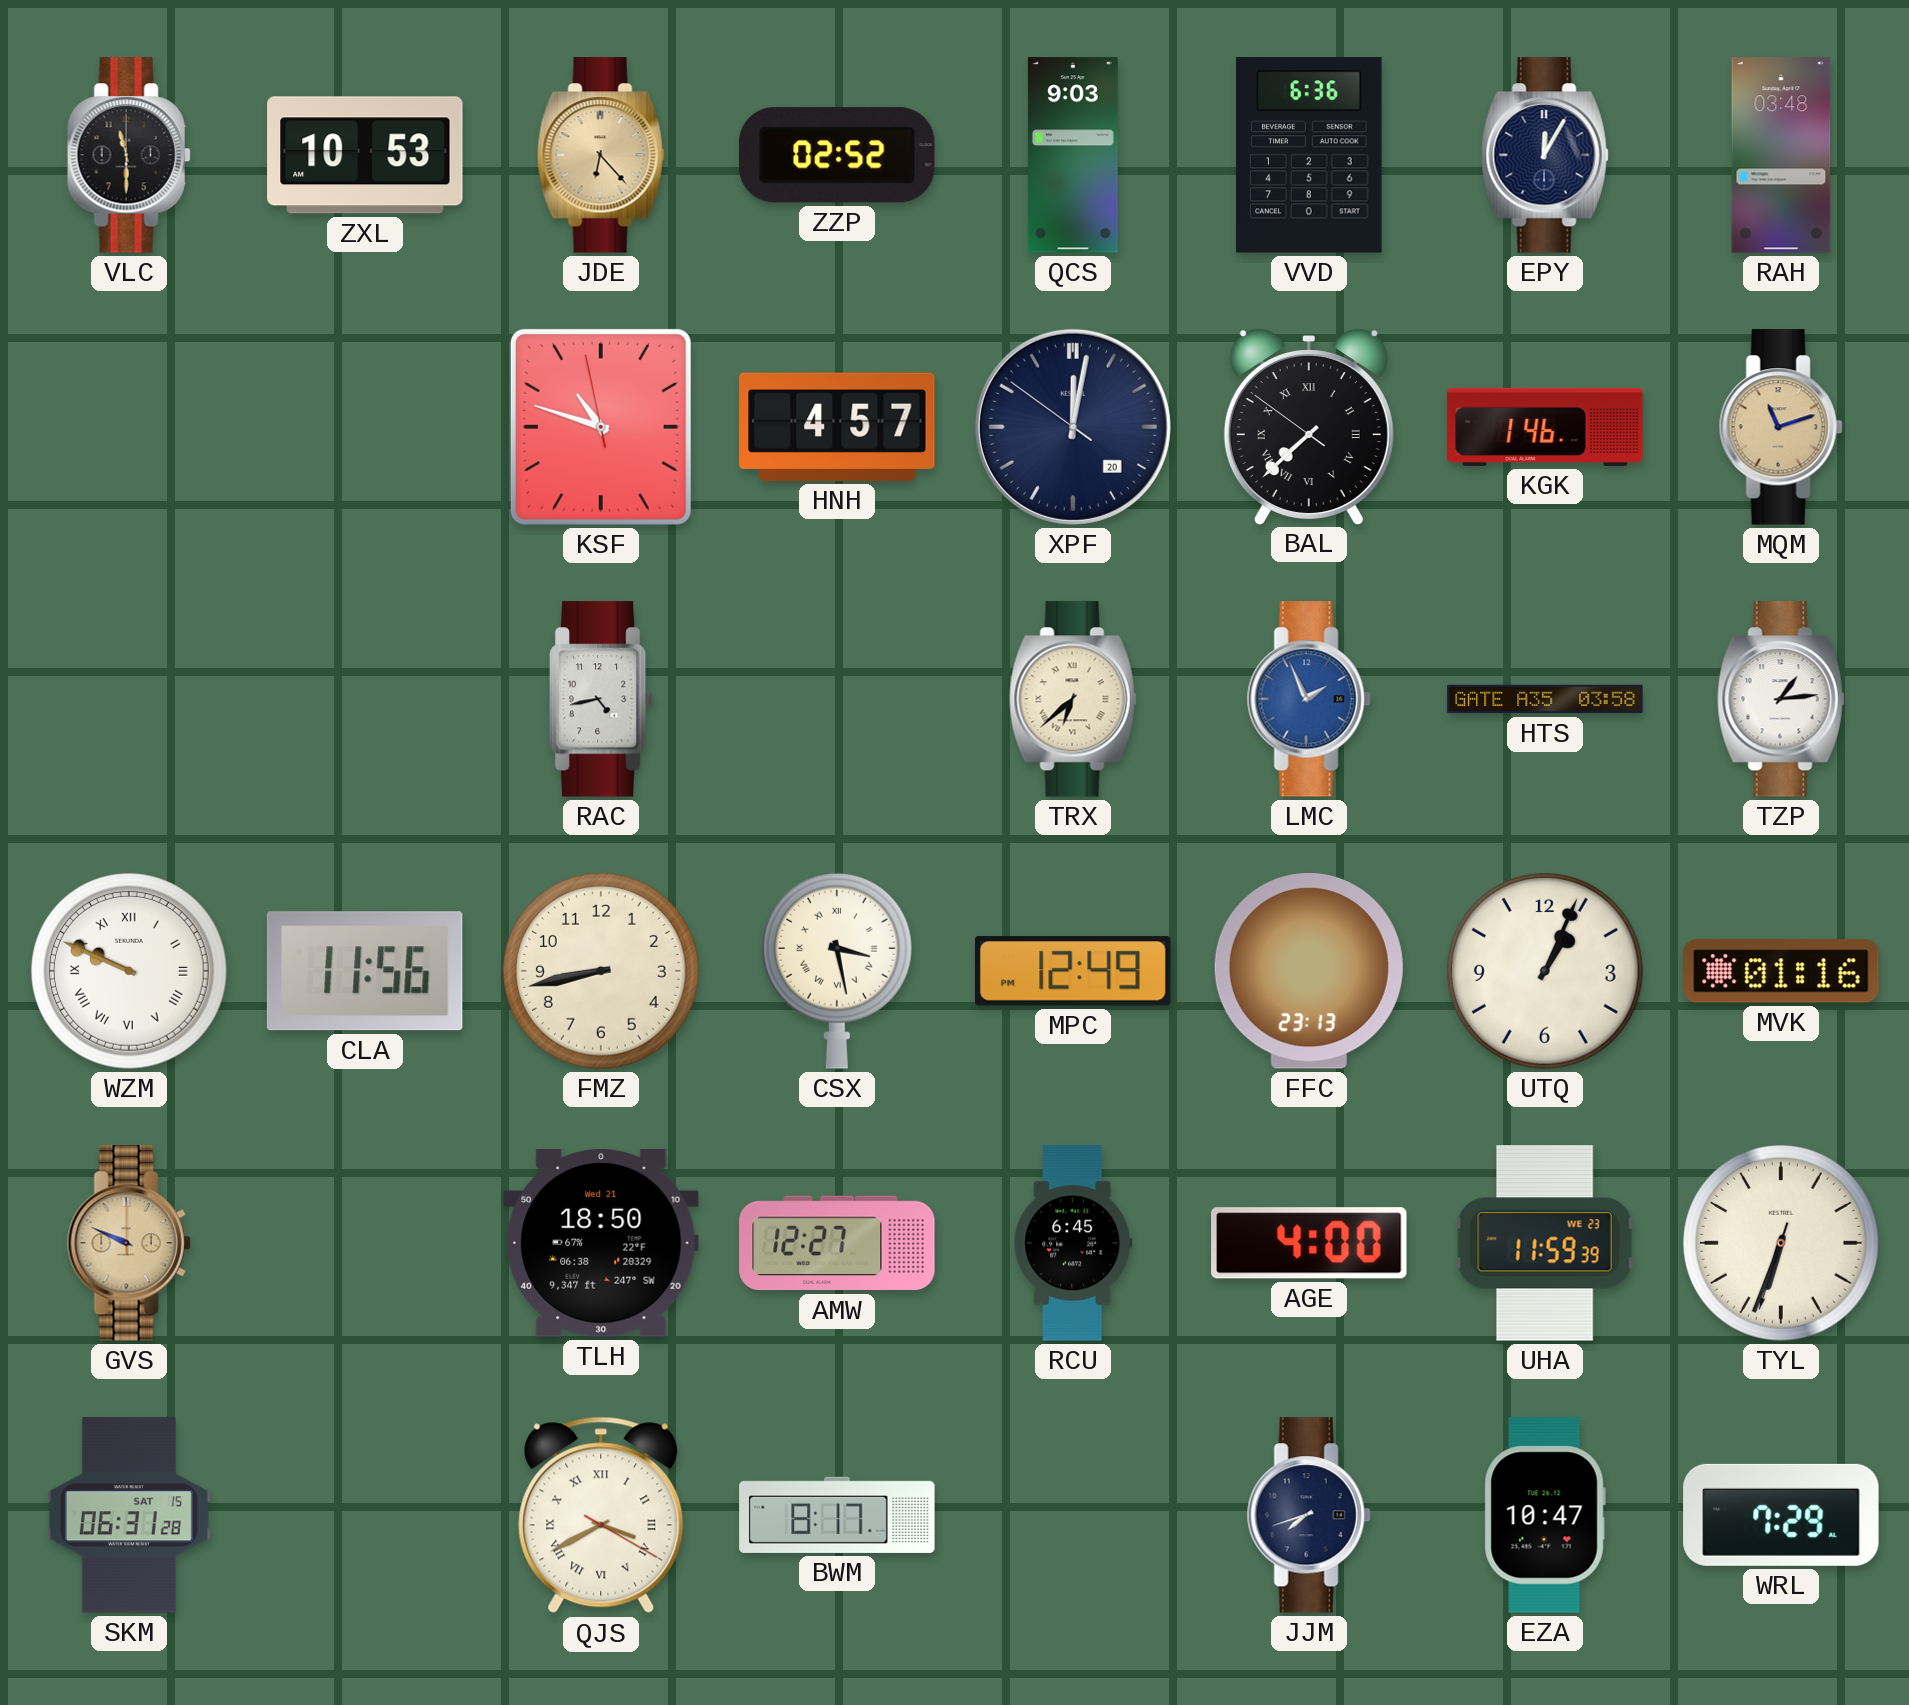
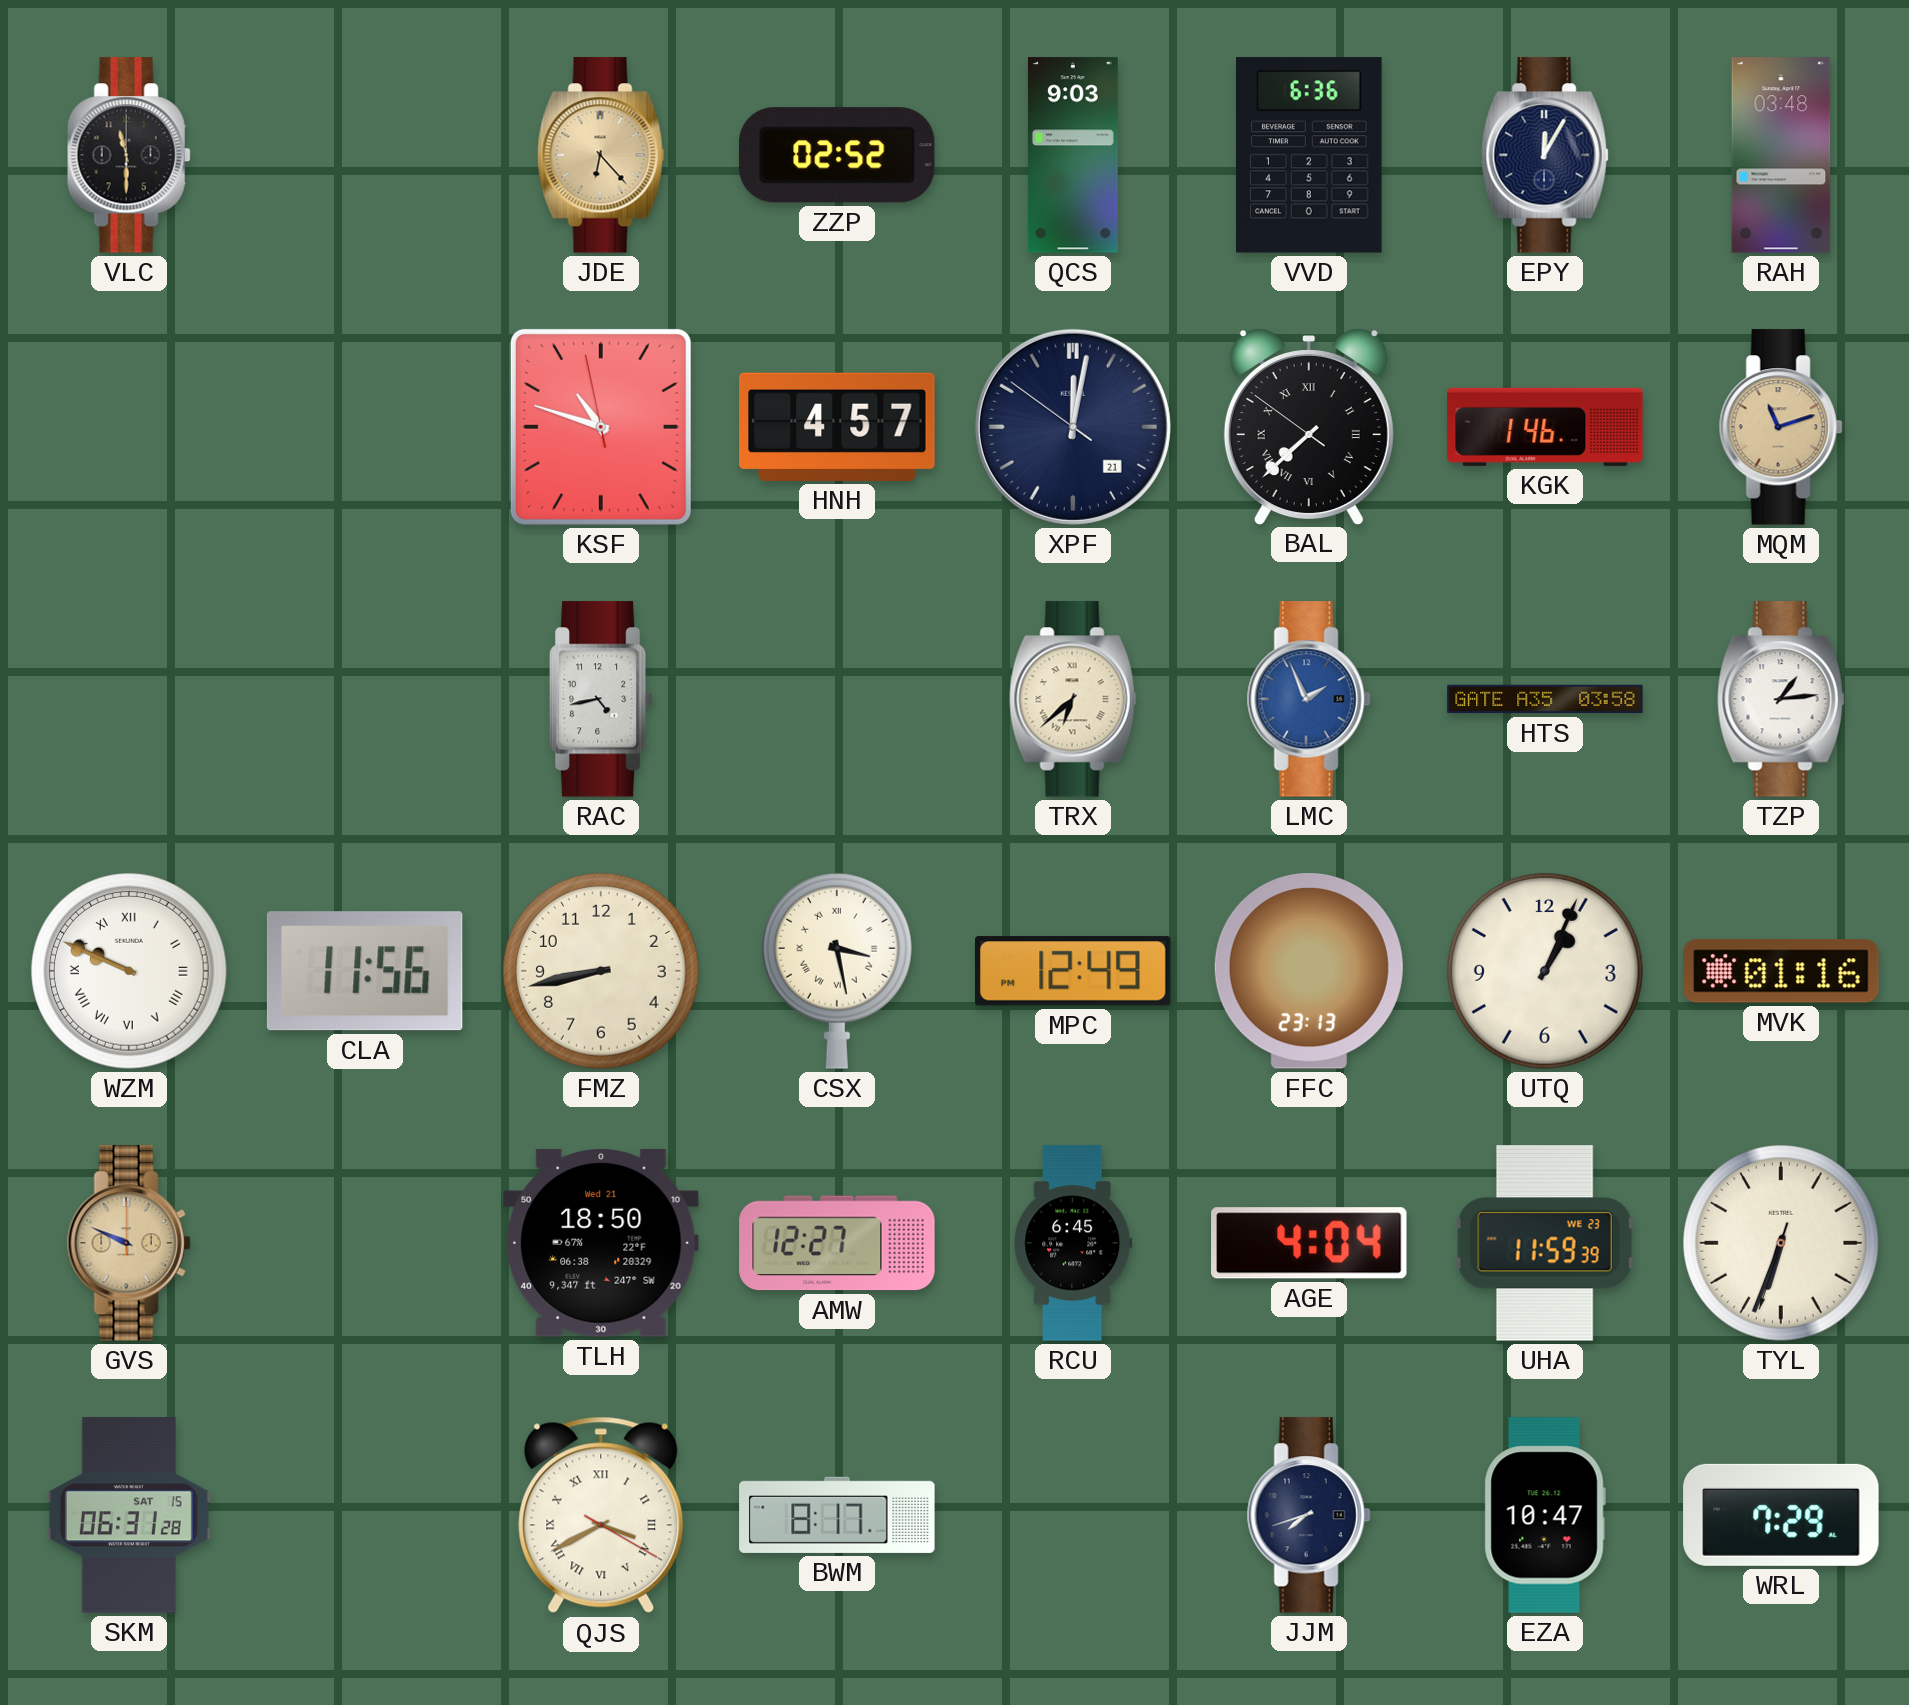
ZXL: 10:53 -> none (365, 155)
XPF date: 20 -> 21 (1073, 427)
AGE: 4:00 -> 4:04 (1309, 1243)
